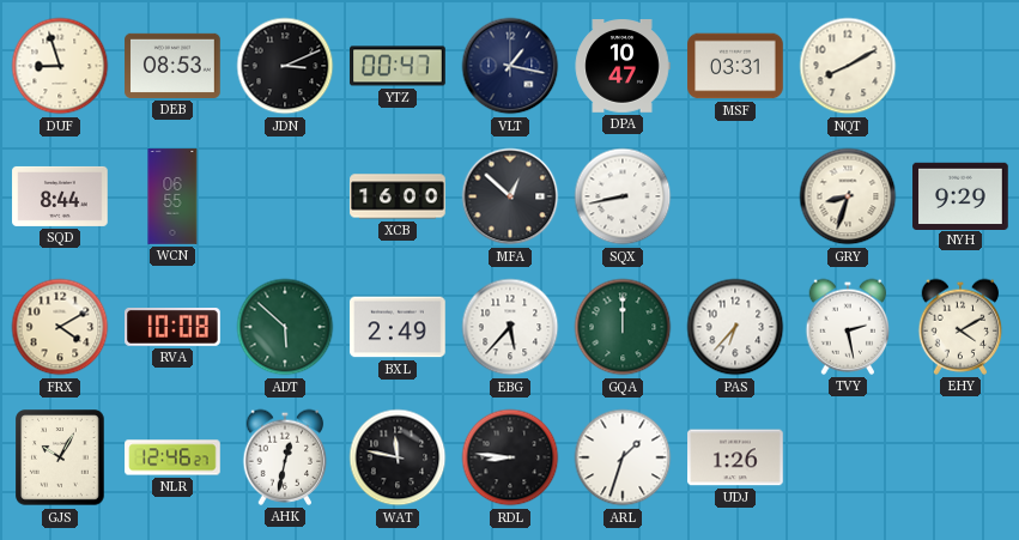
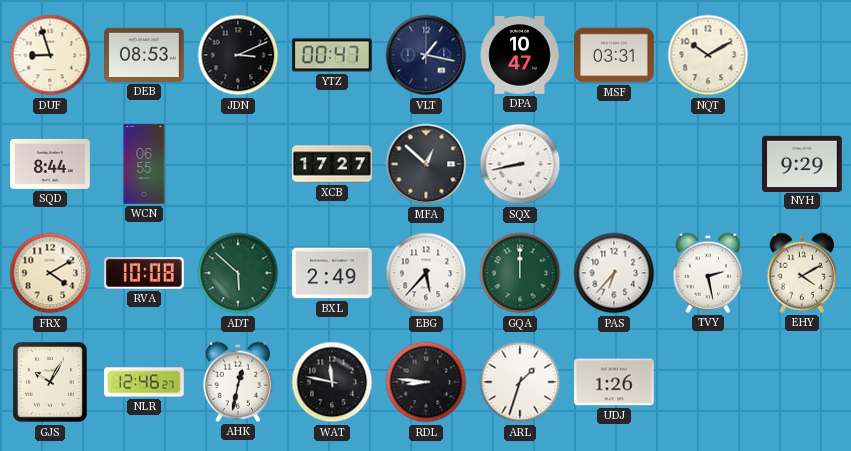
NQT: 8:10 -> 10:10 (708, 55)
XCB: 16:00 -> 17:27 (332, 164)
GRY: 8:33 -> none (848, 196)
